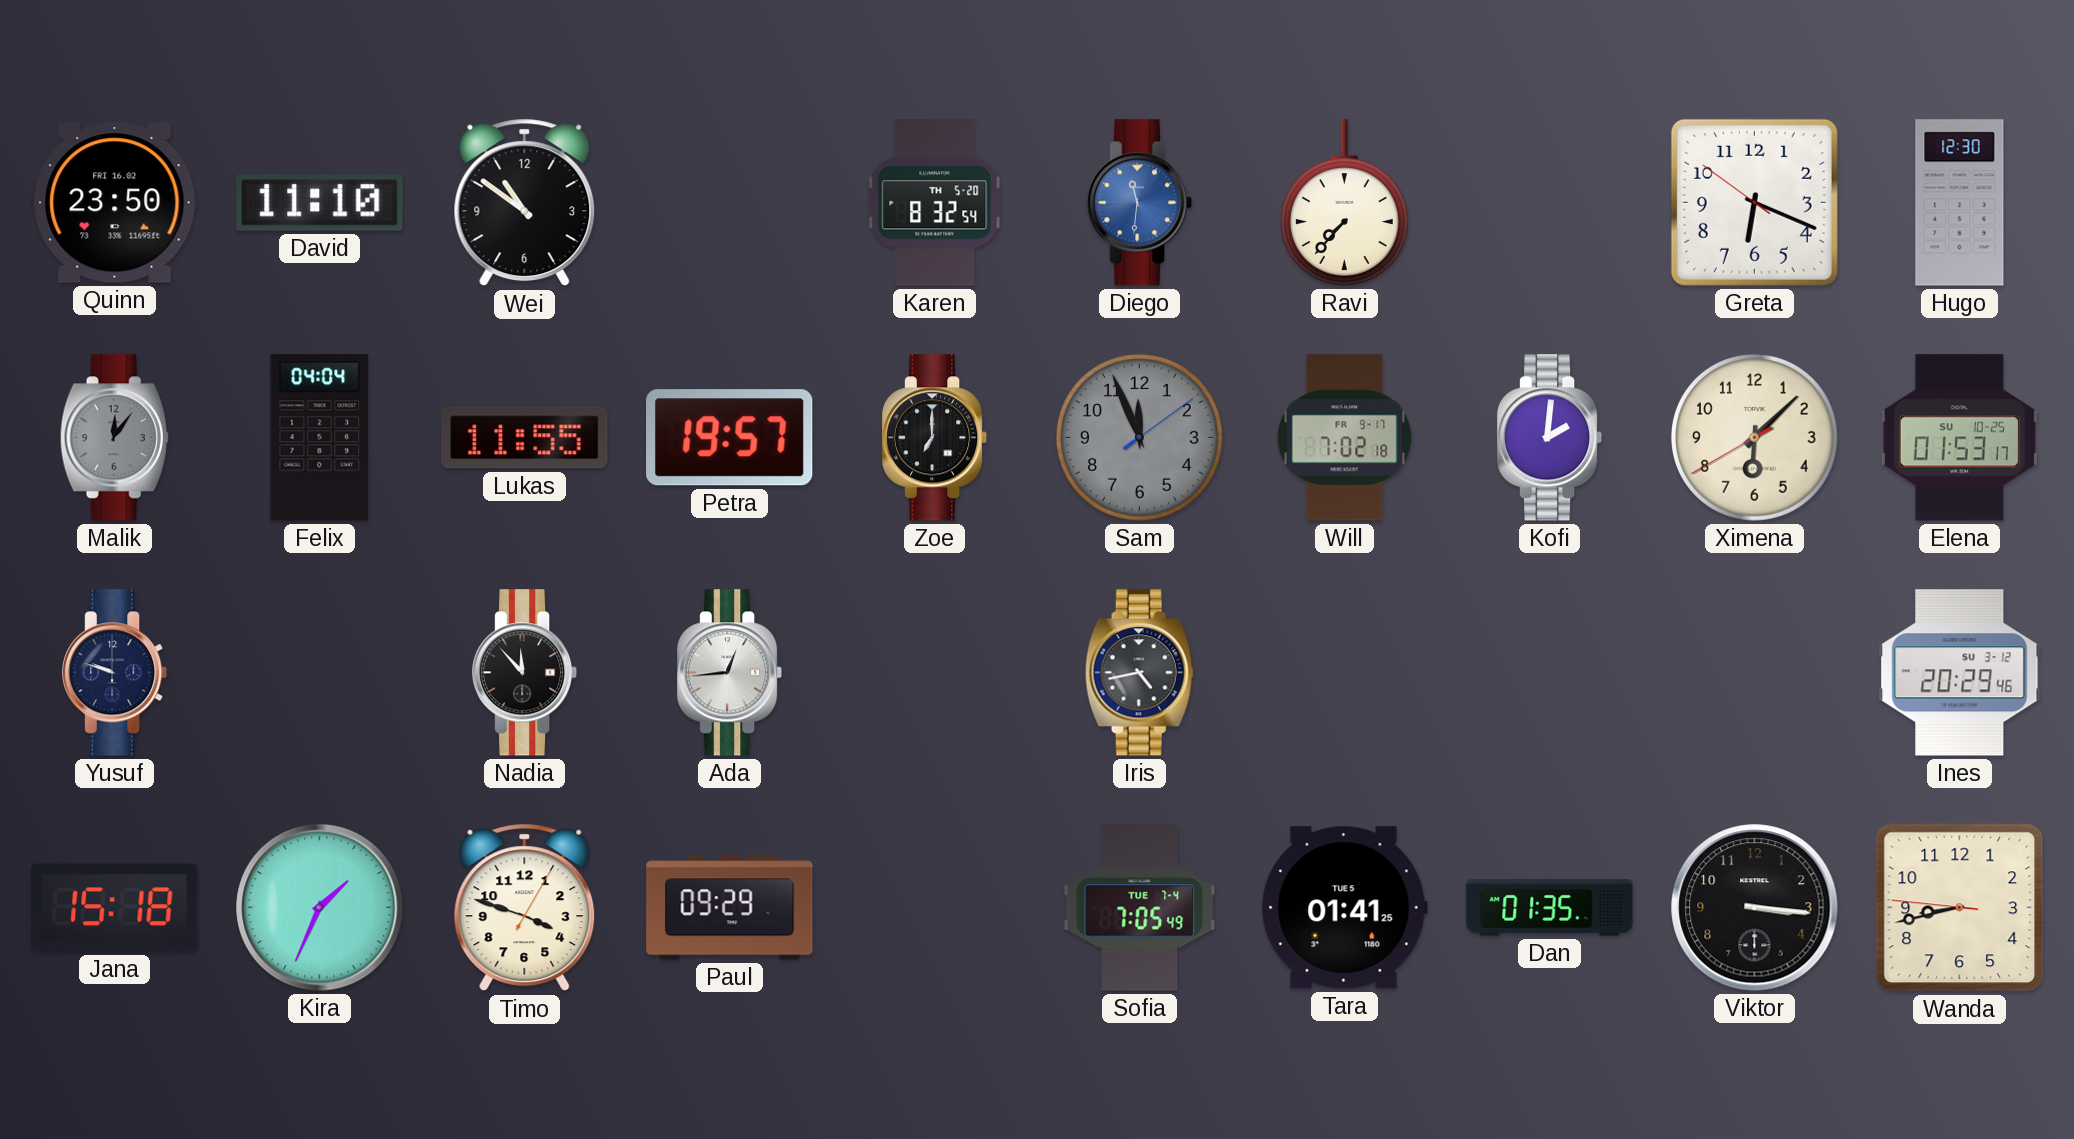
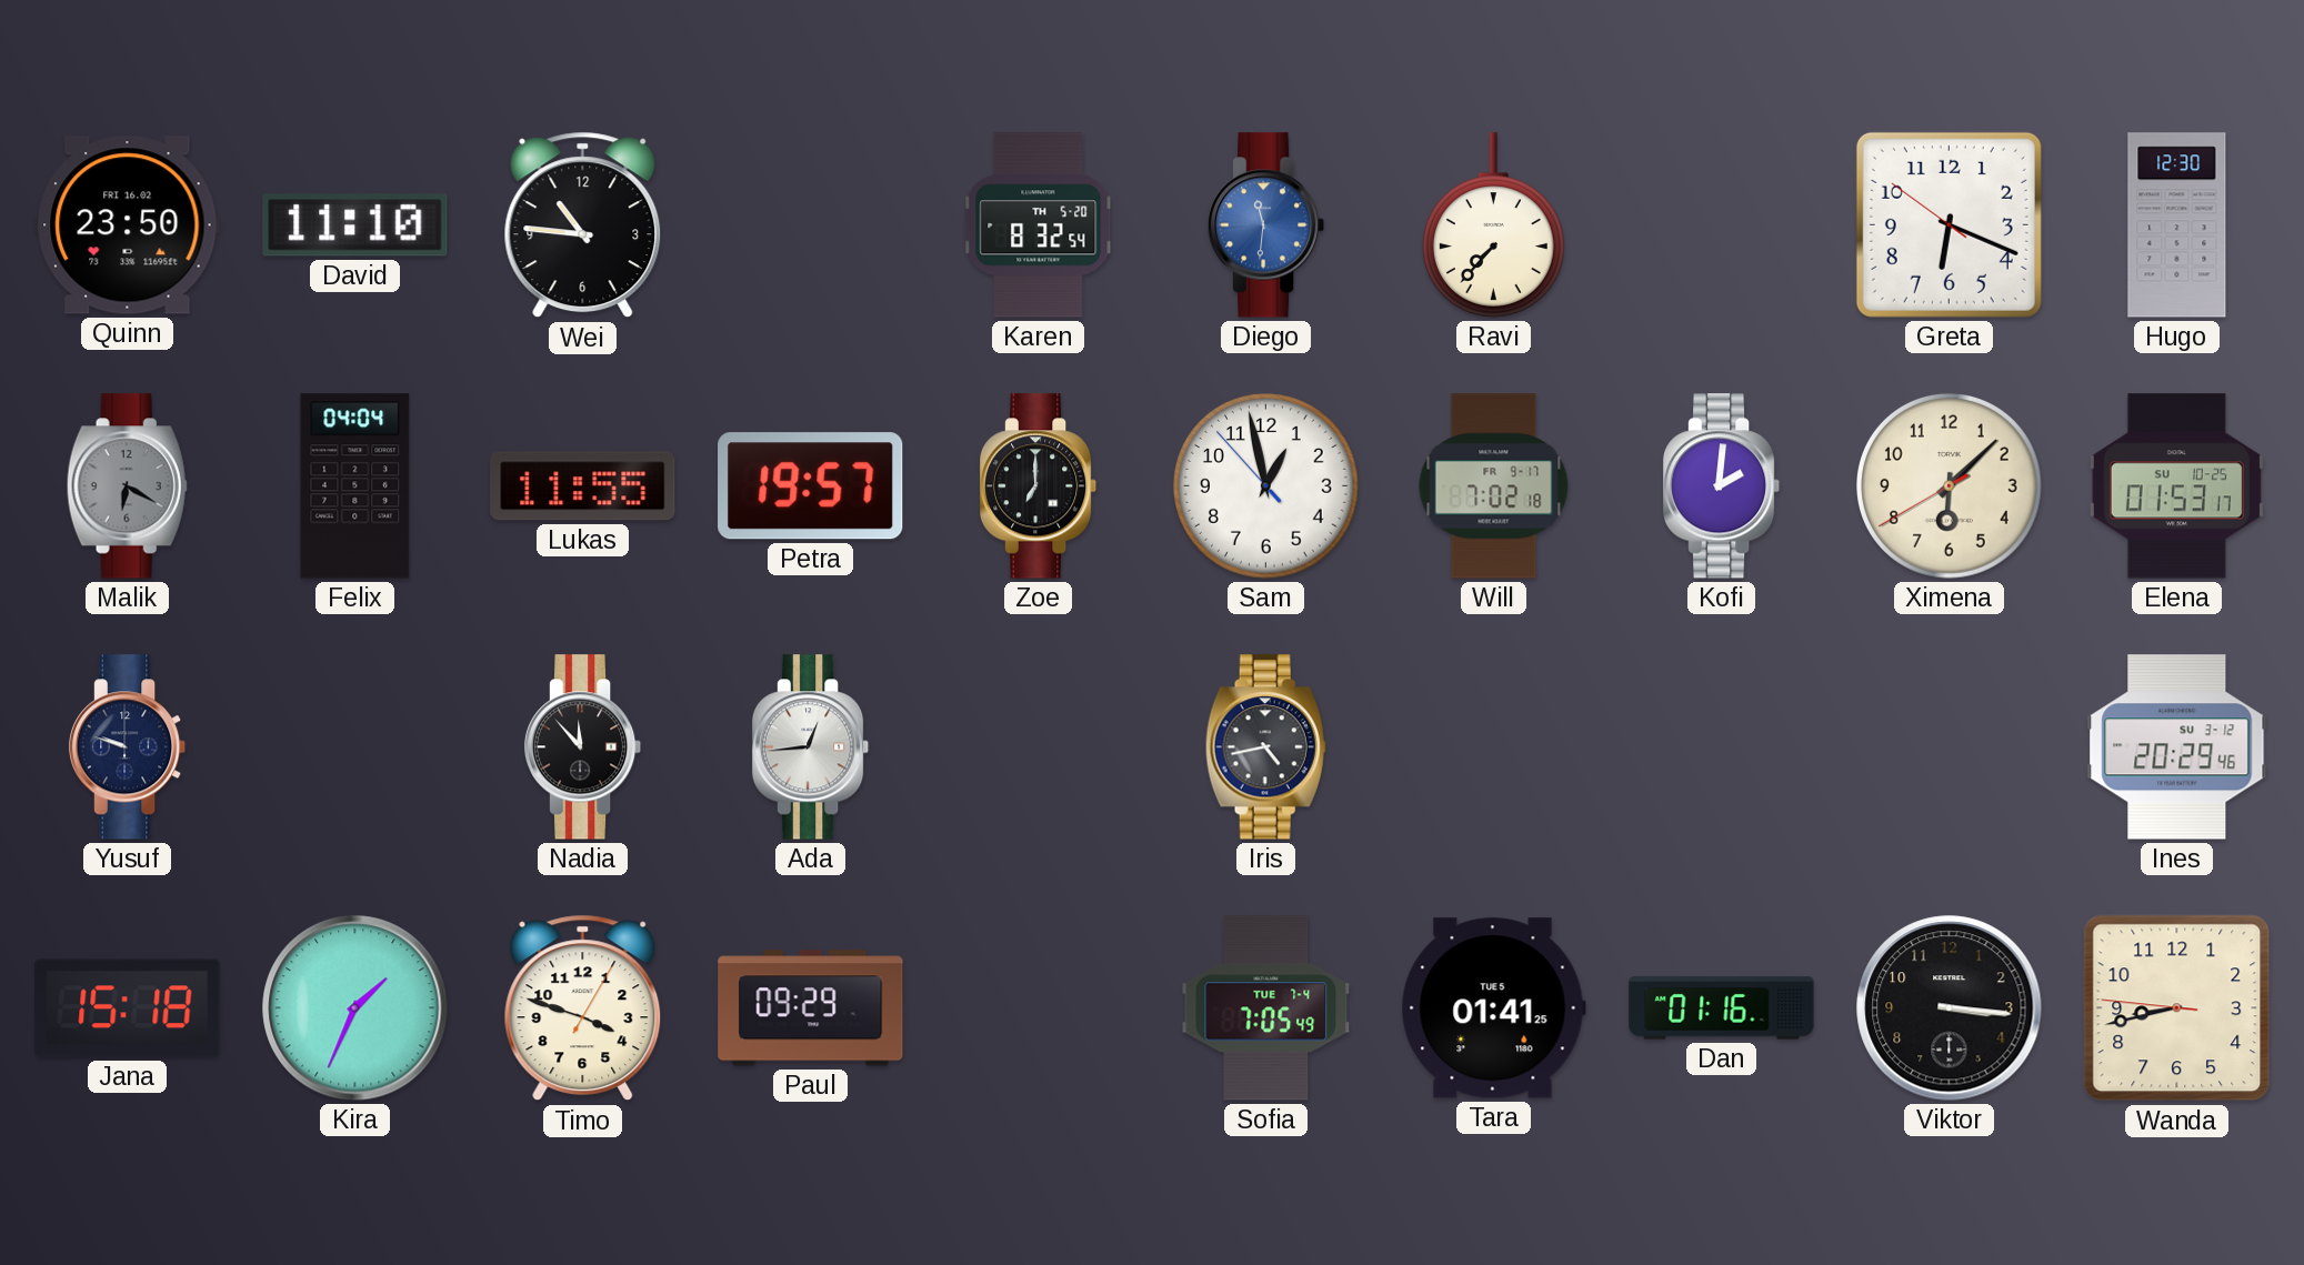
Wei: 10:51 -> 10:46 (583, 225)
Malik: 12:06 -> 6:20 (127, 486)
Sam: 11:56 -> 12:57 (1266, 486)
Sam dial: grey -> white (1266, 486)
Dan: 01:35 -> 01:16 (1722, 1008)
